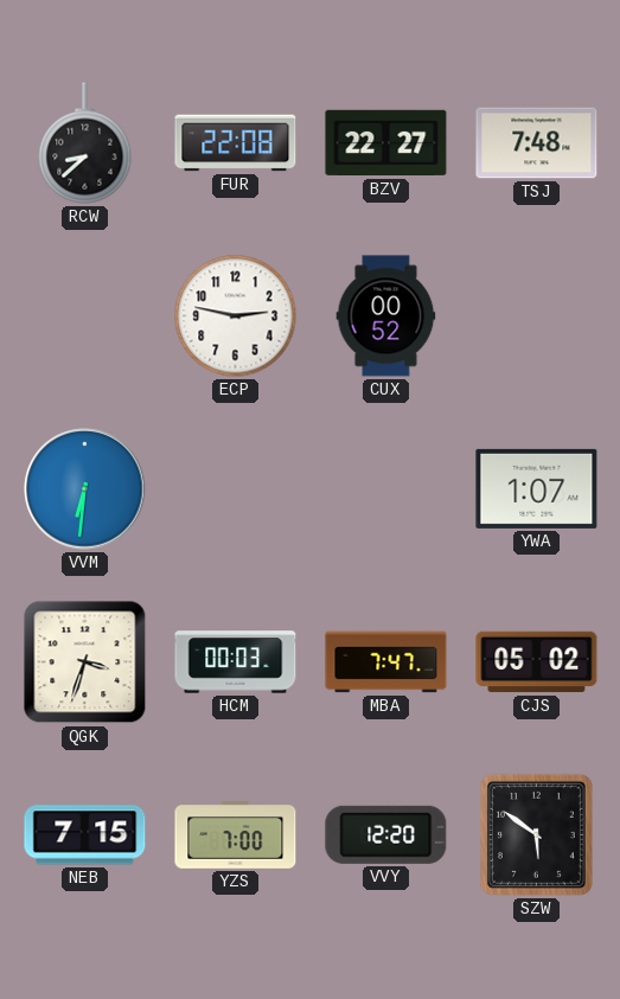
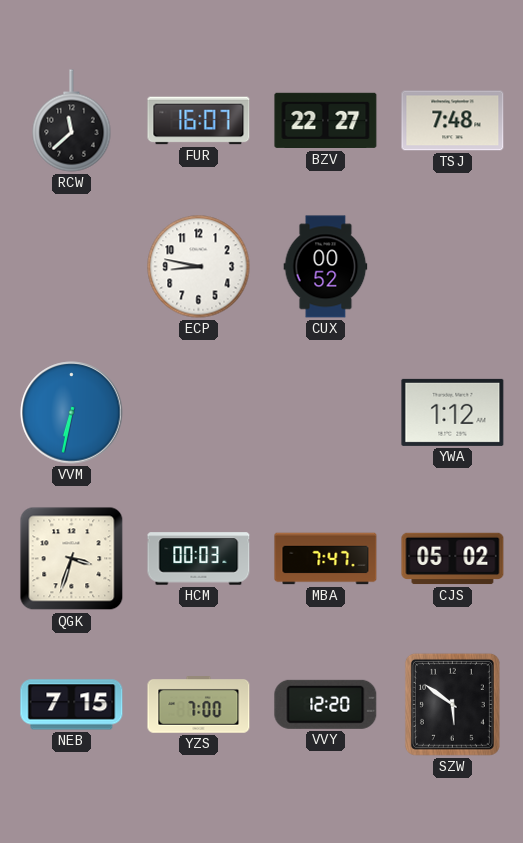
RCW: 8:38 -> 11:38 (72, 121)
FUR: 22:08 -> 16:07 (199, 121)
ECP: 2:47 -> 8:47 (199, 267)
VVM: 6:31 -> 6:32 (72, 413)
YWA: 1:07 -> 1:12 (453, 412)
